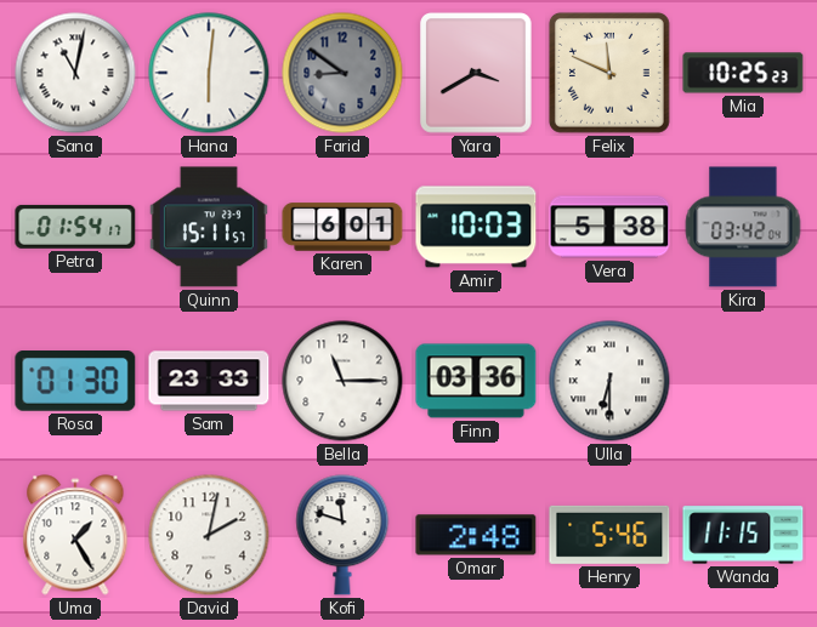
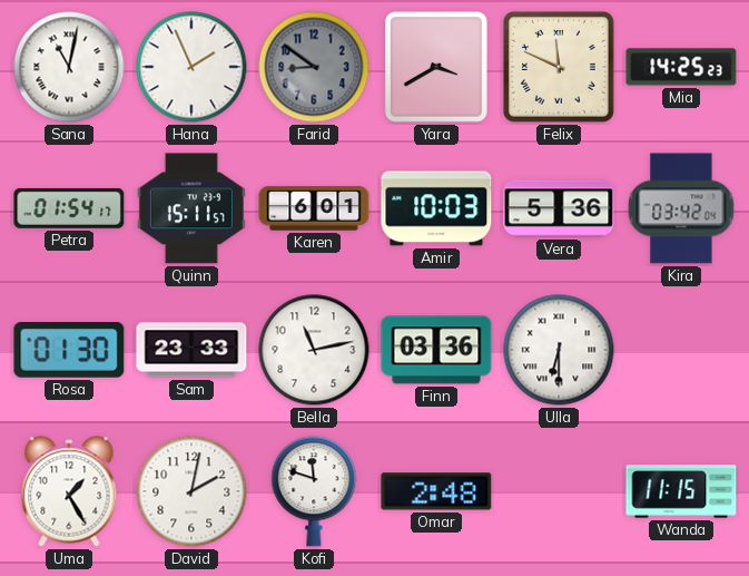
Hana: 6:01 -> 1:56 (191, 67)
Mia: 10:25 -> 14:25 (681, 67)
Vera: 5:38 -> 5:36 (559, 208)
Bella: 11:15 -> 11:13 (314, 350)
Henry: 5:46 -> none (609, 535)
